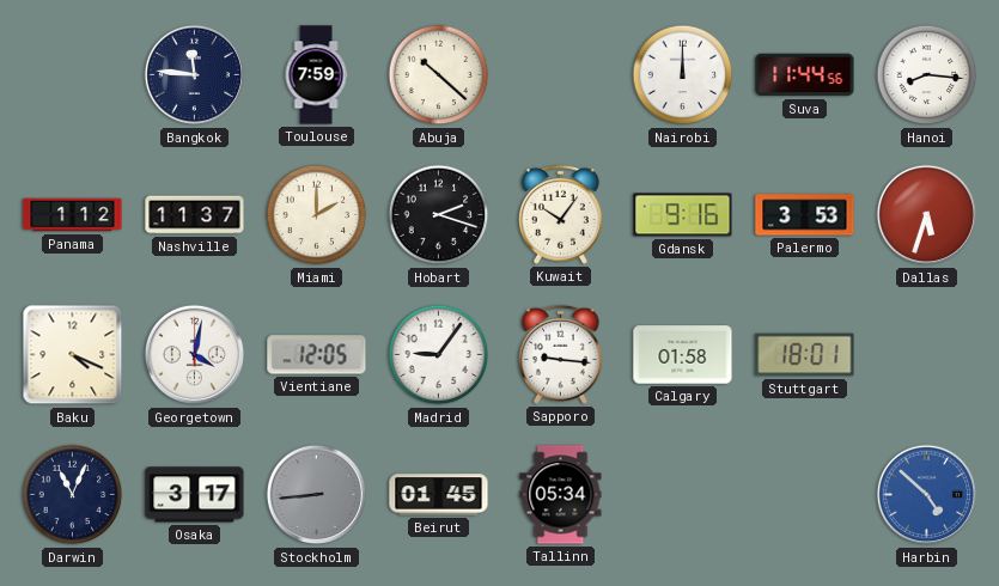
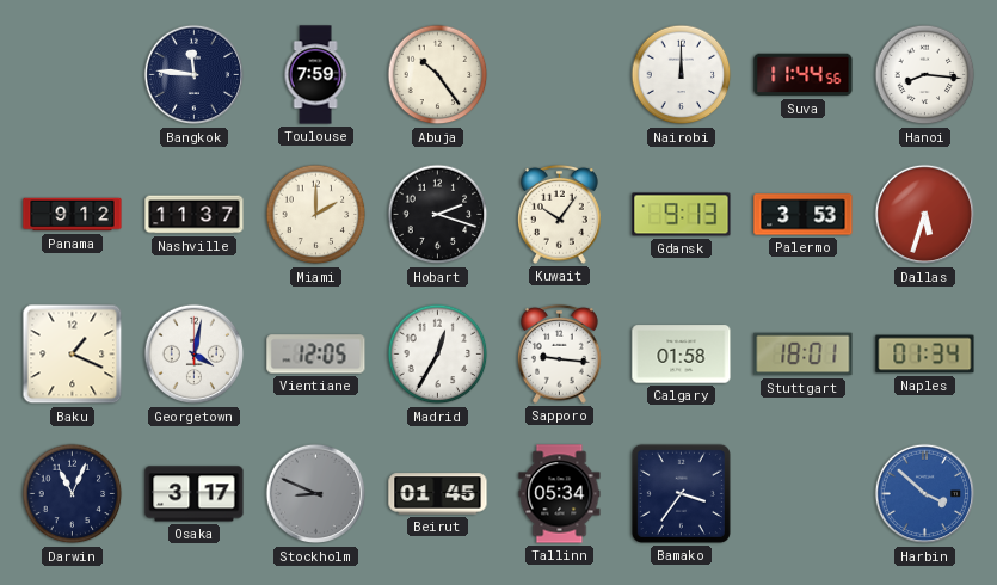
Abuja: 10:22 -> 10:24 (438, 75)
Panama: 1:12 -> 9:12 (73, 215)
Gdansk: 9:16 -> 9:13 (682, 215)
Baku: 4:19 -> 1:19 (73, 355)
Madrid: 9:06 -> 12:35 (438, 355)
Naples: none -> 01:34 (925, 355)
Stockholm: 8:44 -> 8:49 (316, 494)
Bamako: none -> 3:36 (681, 493)
Harbin: 4:52 -> 3:52 (925, 494)
